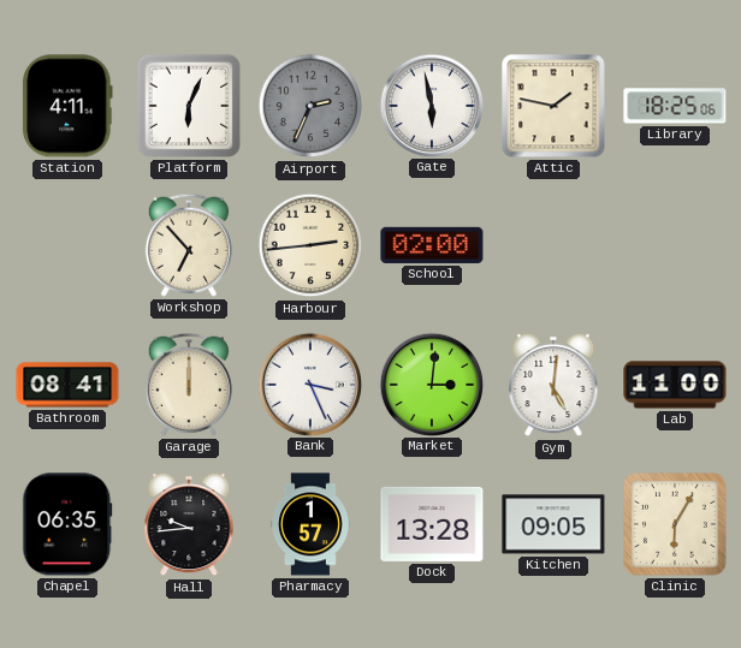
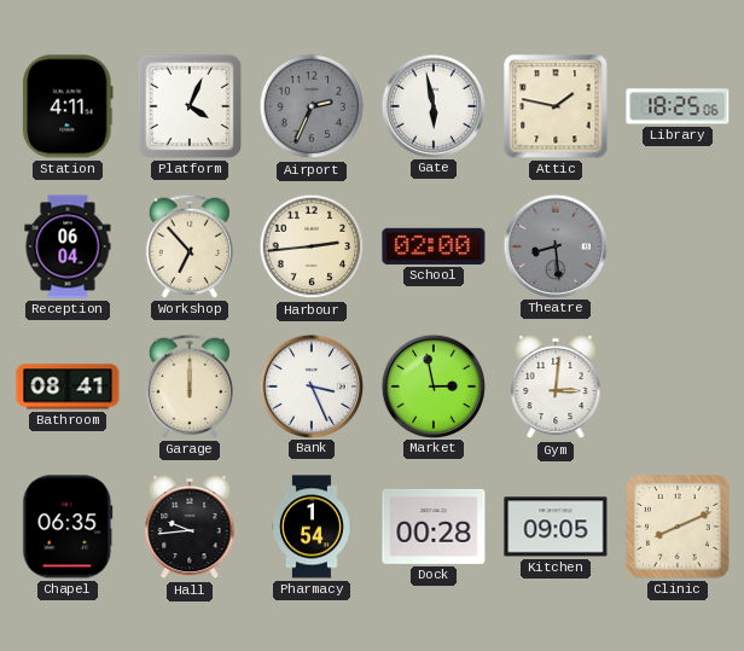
Platform: 6:04 -> 4:04 (190, 106)
Reception: none -> 06:04 (68, 246)
Theatre: none -> 8:29 (554, 245)
Market: 3:01 -> 2:58 (432, 385)
Gym: 5:01 -> 3:01 (556, 386)
Lab: 11:00 -> none (675, 385)
Pharmacy: 1:57 -> 1:54 (313, 527)
Dock: 13:28 -> 00:28 (434, 527)
Clinic: 6:05 -> 8:11 (678, 527)
